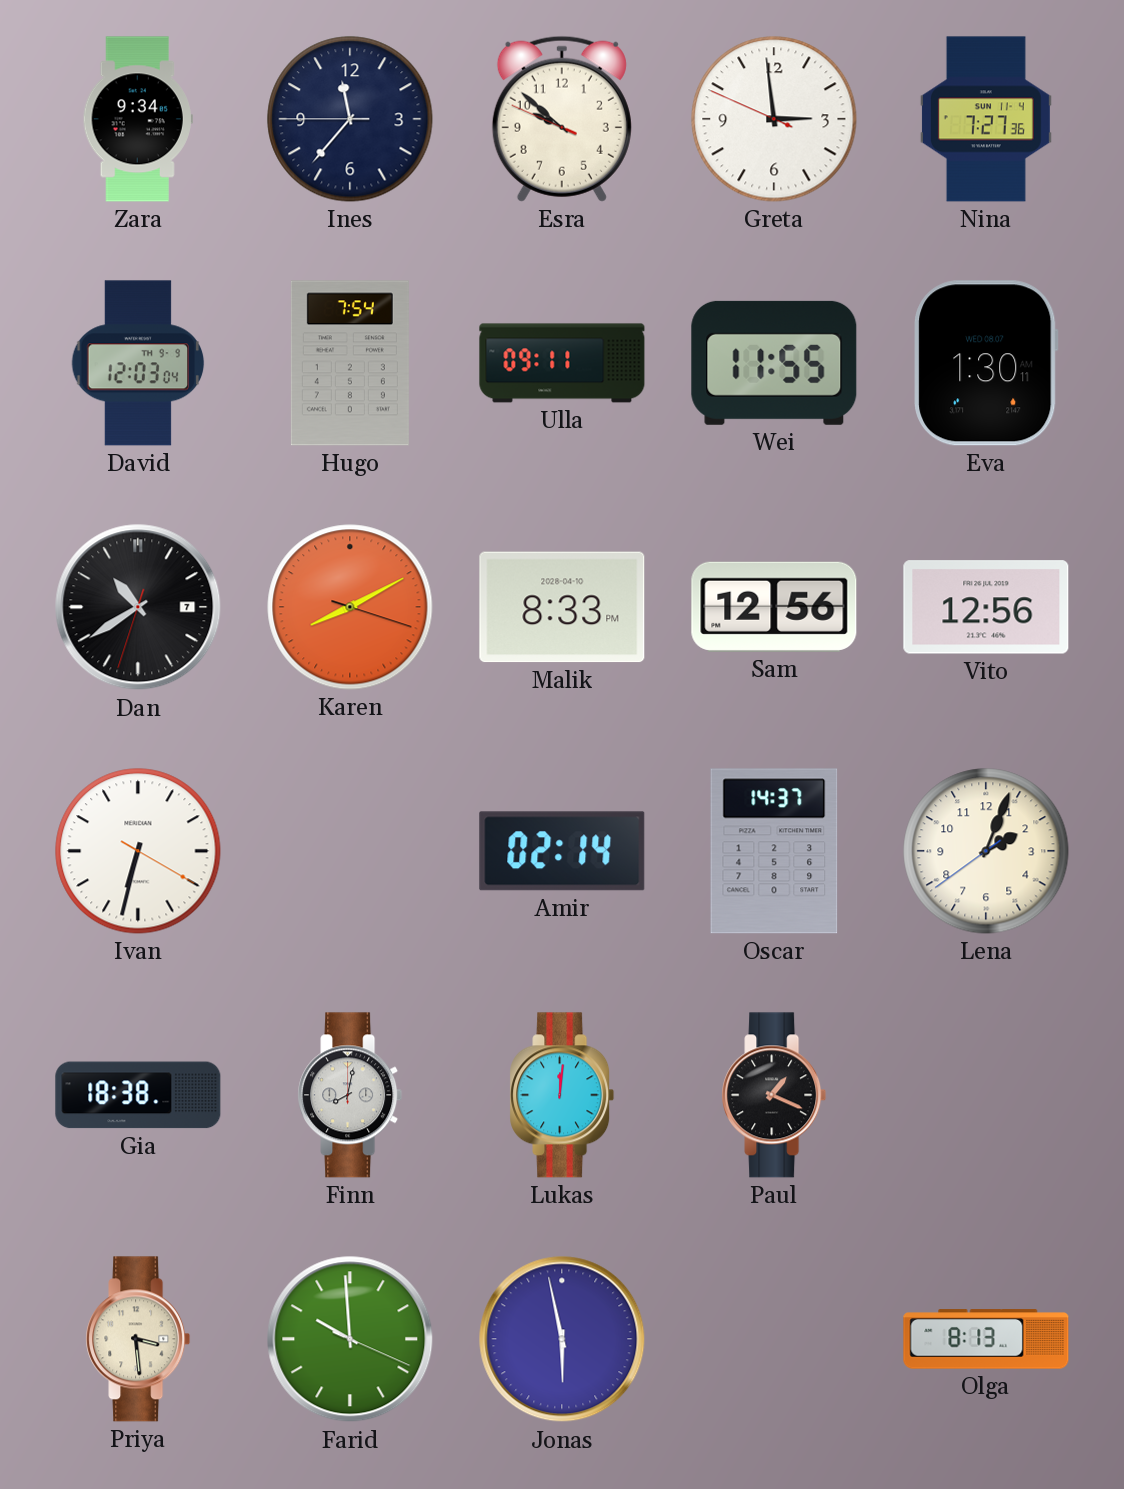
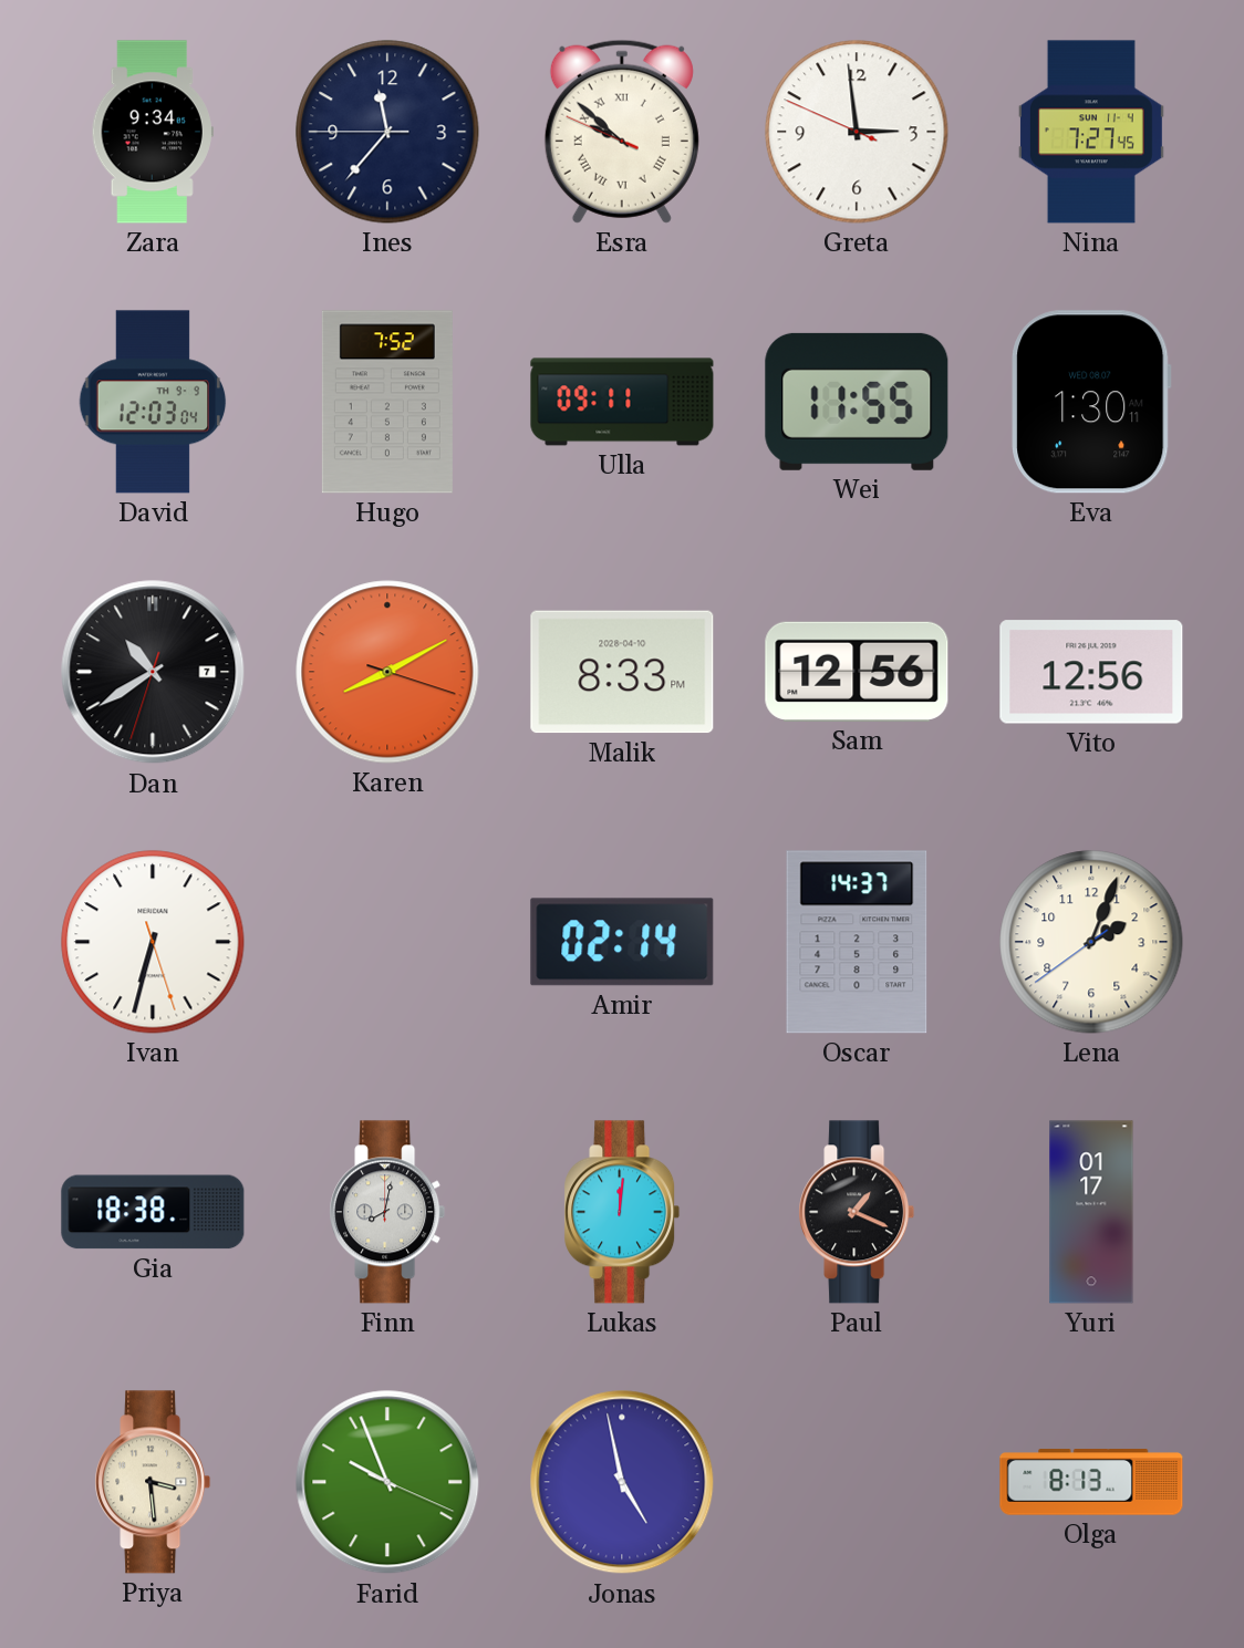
Esra numerals: Arabic -> Roman (622, 132)
Nina: 7:27:36 -> 7:27:45 (1091, 132)
Hugo: 7:54 -> 7:52 (387, 402)
Ivan: 6:32:20 -> 6:32:27 (153, 942)
Yuri: none -> 01:17 (1091, 1212)
Farid: 9:59 -> 9:56 (387, 1482)
Jonas: 5:58 -> 4:58 (622, 1482)
